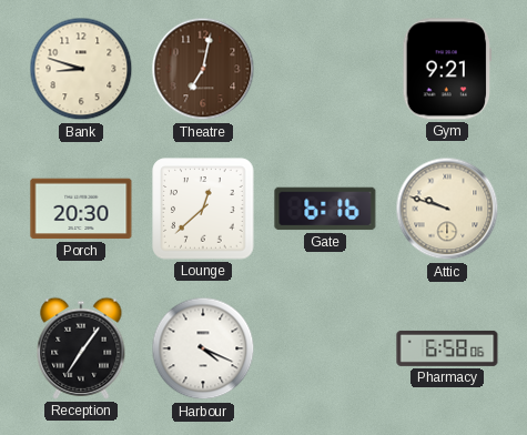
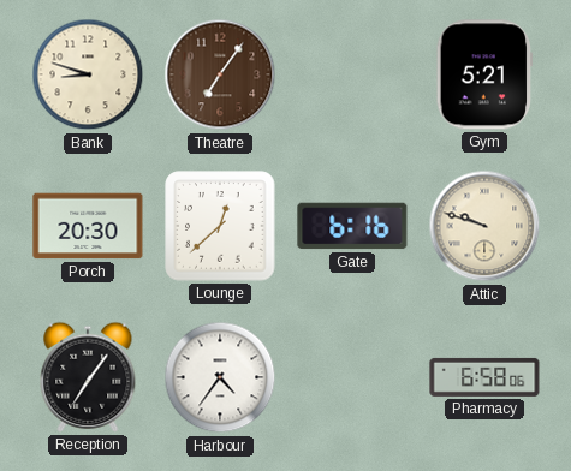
Theatre: 7:02 -> 7:06 (220, 74)
Gym: 9:21 -> 5:21 (484, 74)
Harbour: 4:19 -> 4:36 (220, 377)
